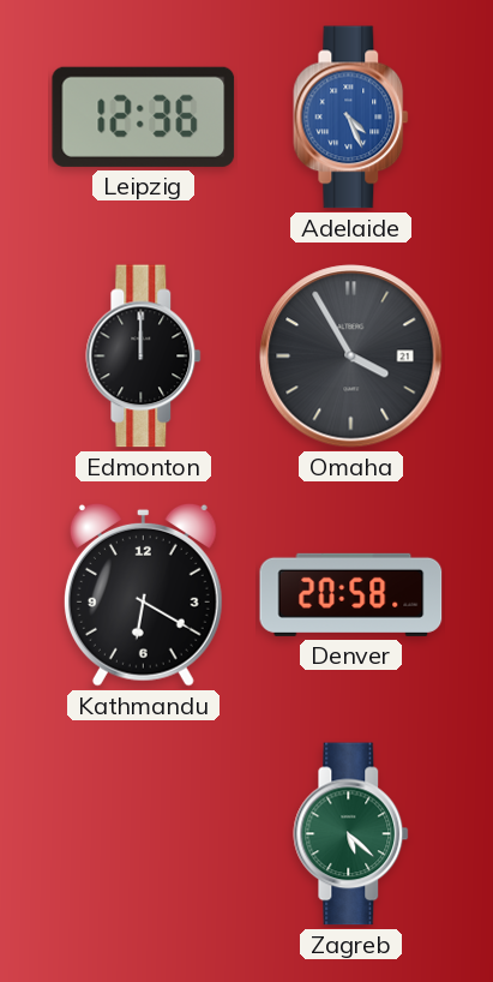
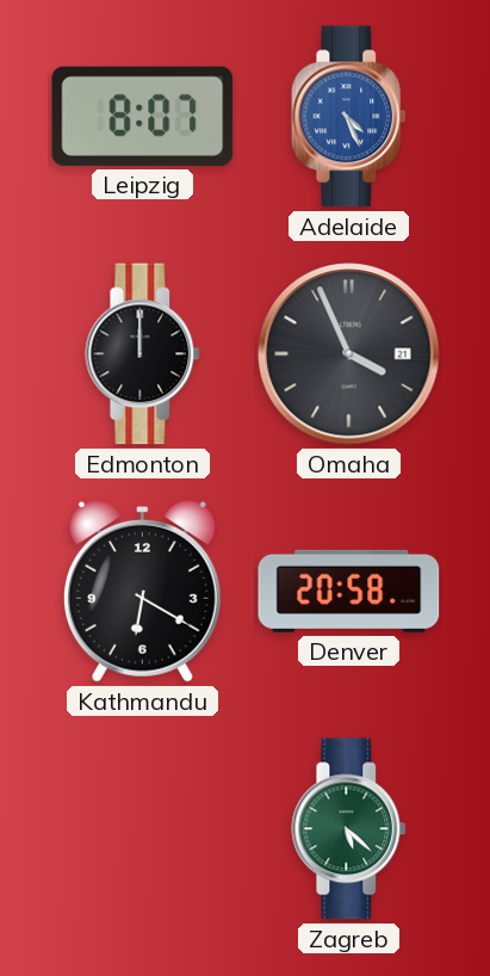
Leipzig: 12:36 -> 8:07 (143, 116)
Omaha: 3:55 -> 3:56 (349, 354)
